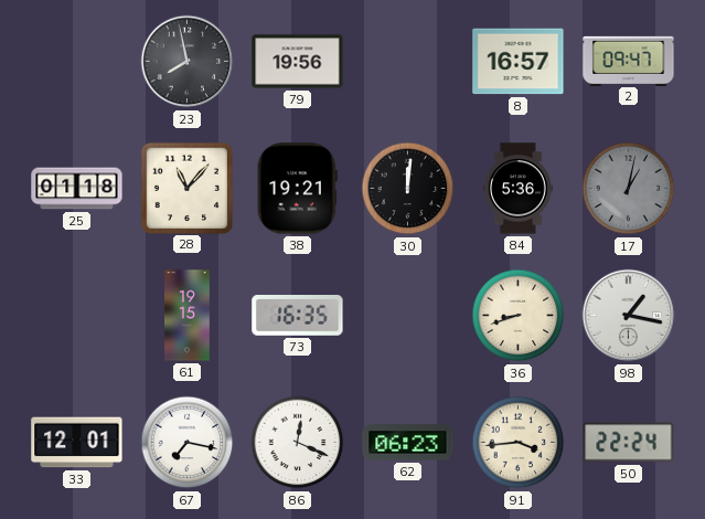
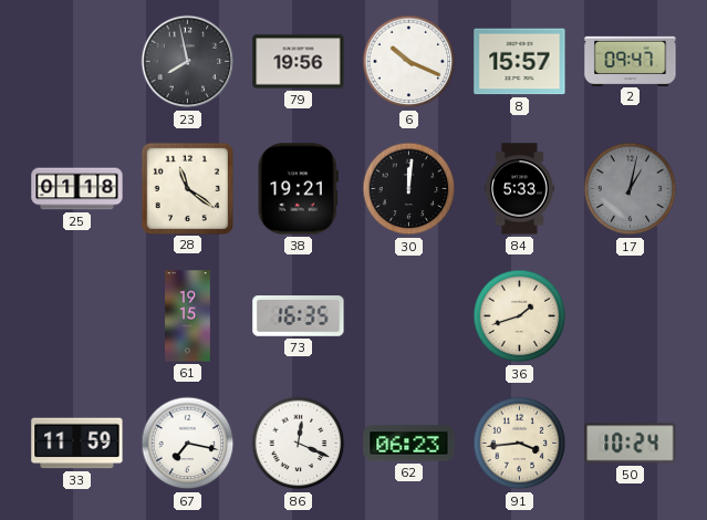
6: none -> 10:19 (409, 62)
8: 16:57 -> 15:57 (520, 62)
28: 11:07 -> 11:21 (187, 188)
84: 5:36 -> 5:33 (520, 189)
36: 8:42 -> 1:42 (520, 316)
98: 1:17 -> none (629, 316)
33: 12:01 -> 11:59 (77, 444)
50: 22:24 -> 10:24 (631, 444)
